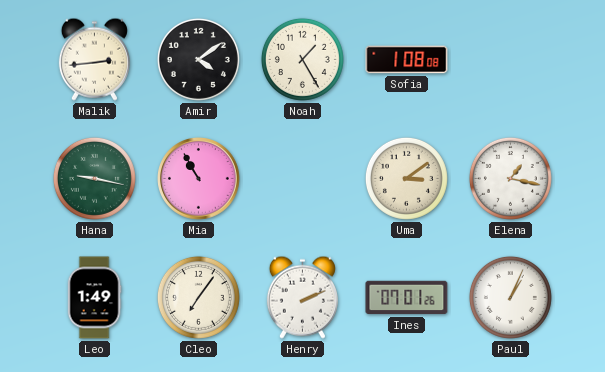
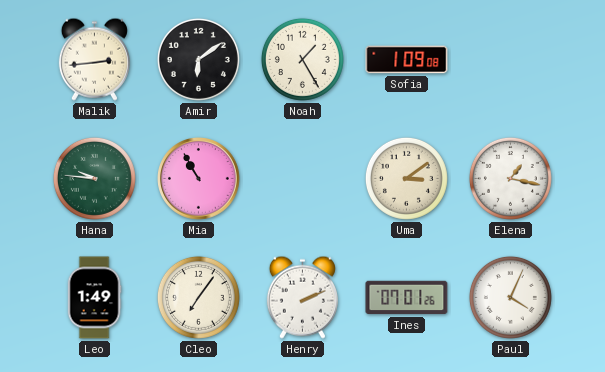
Amir: 4:09 -> 6:09 (198, 59)
Sofia: 1:08 -> 1:09 (407, 60)
Hana: 9:17 -> 9:46 (94, 178)
Paul: 1:04 -> 4:04 (510, 297)
